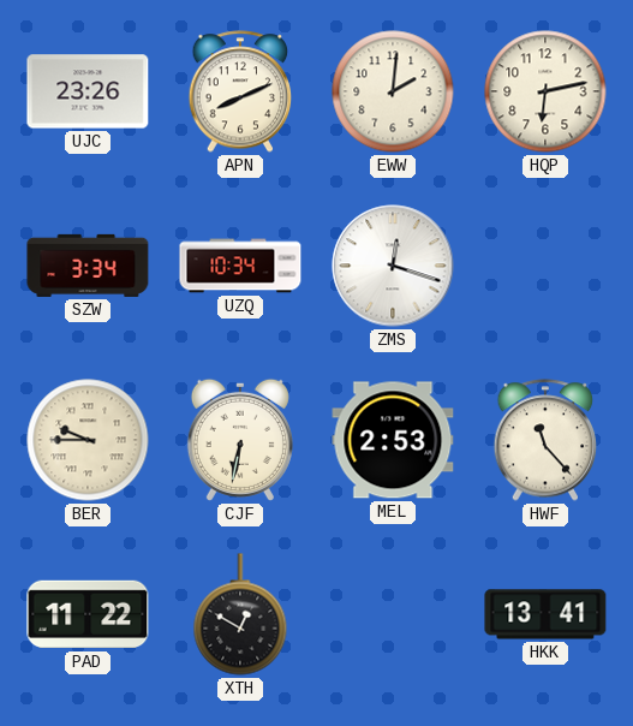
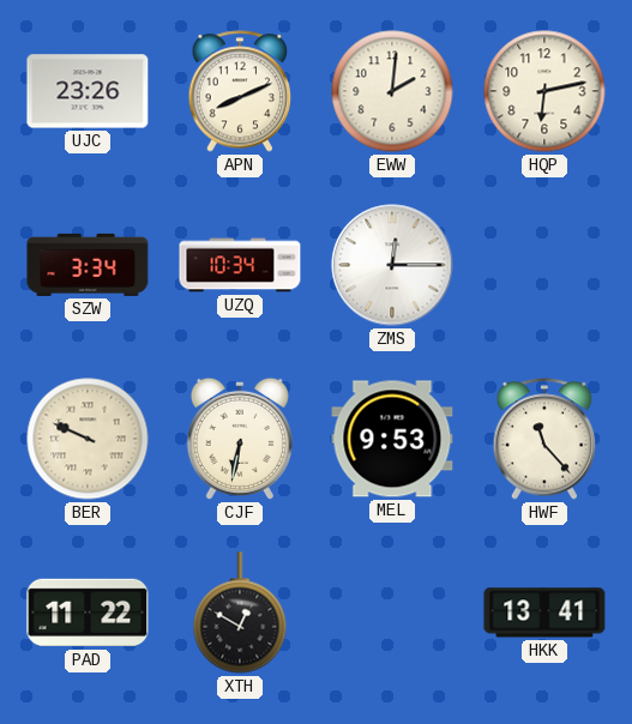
ZMS: 12:18 -> 12:15 (392, 265)
BER: 9:45 -> 9:49 (88, 439)
MEL: 2:53 -> 9:53 (392, 439)
